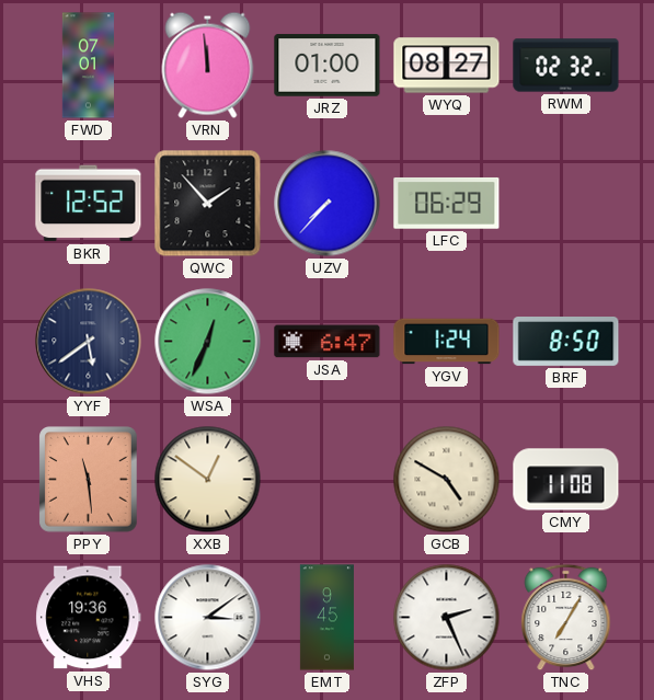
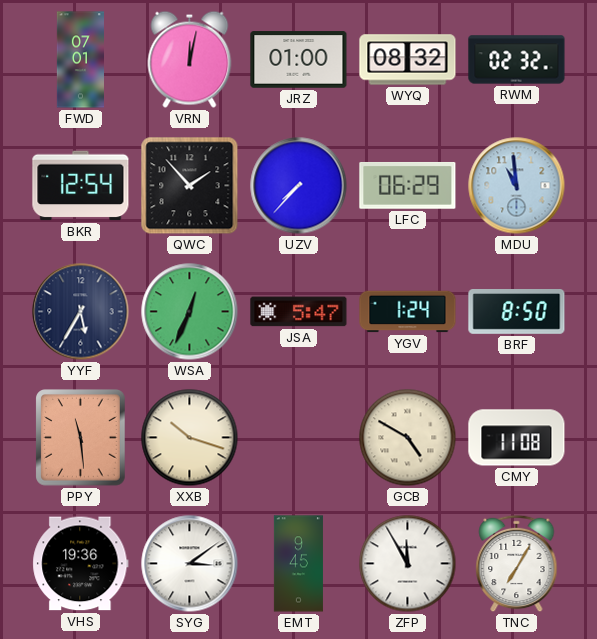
VRN: 11:59 -> 12:02 (190, 59)
WYQ: 08:27 -> 08:32 (408, 60)
BKR: 12:52 -> 12:54 (81, 186)
MDU: none -> 10:59 (517, 186)
YYF: 5:39 -> 5:35 (81, 312)
JSA: 6:47 -> 5:47 (299, 312)
XXB: 12:51 -> 10:18 (190, 438)
ZFP: 2:26 -> 11:55 (408, 564)
